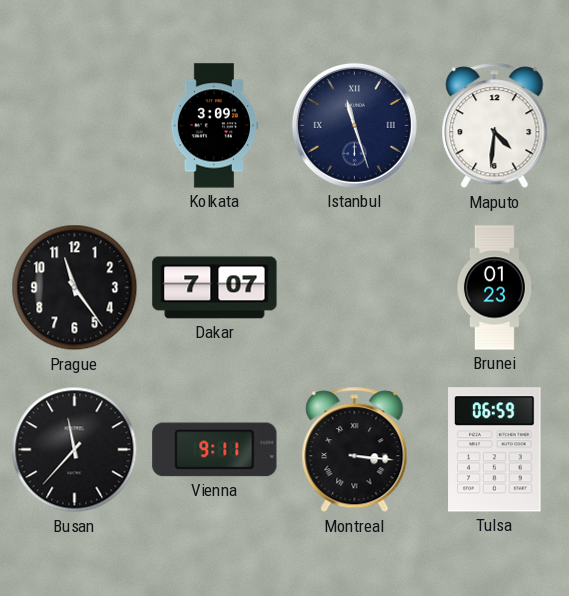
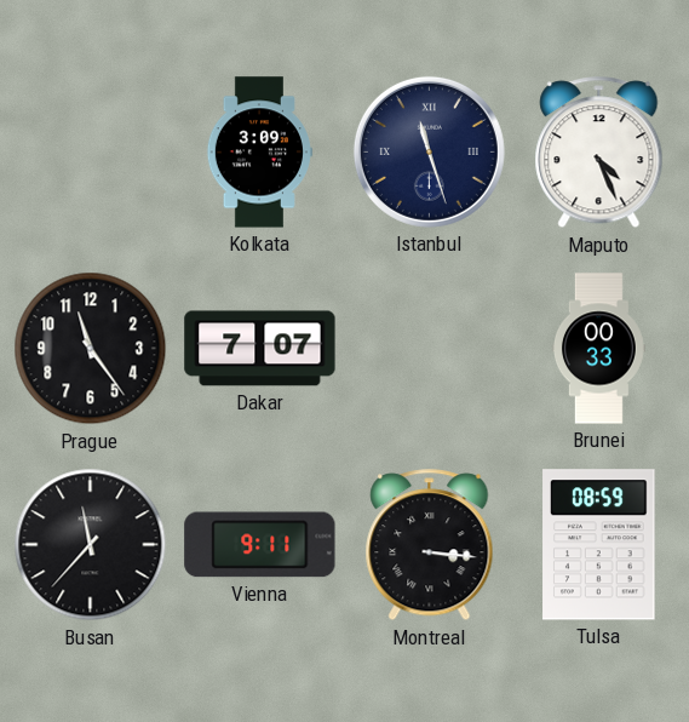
Maputo: 4:31 -> 4:26 (599, 153)
Brunei: 01:23 -> 00:33 (598, 349)
Tulsa: 06:59 -> 08:59 (599, 545)
